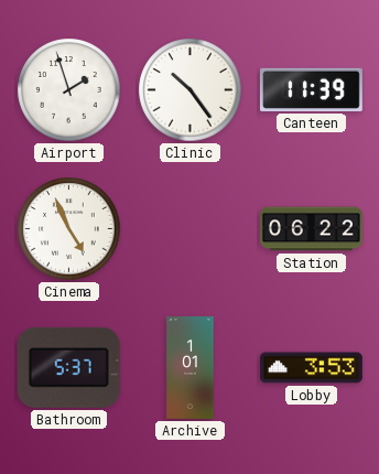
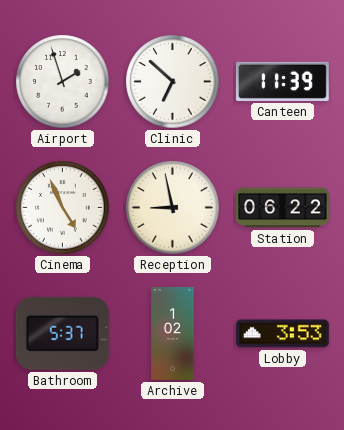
Clinic: 10:24 -> 6:52 (173, 82)
Reception: none -> 8:58 (173, 208)
Archive: 1:01 -> 1:02 (173, 334)
